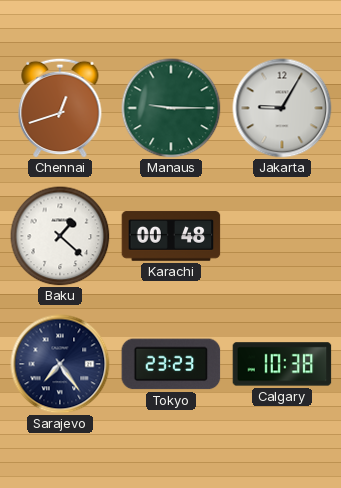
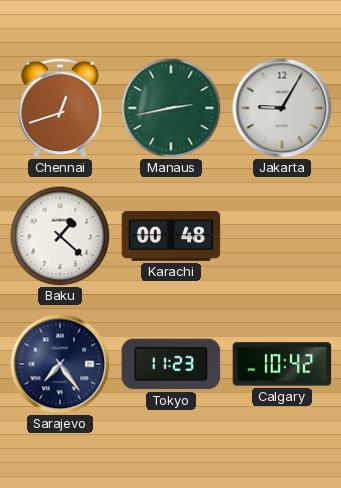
Manaus: 9:15 -> 2:43 (171, 108)
Tokyo: 23:23 -> 11:23 (171, 364)
Calgary: 10:38 -> 10:42 (282, 364)
